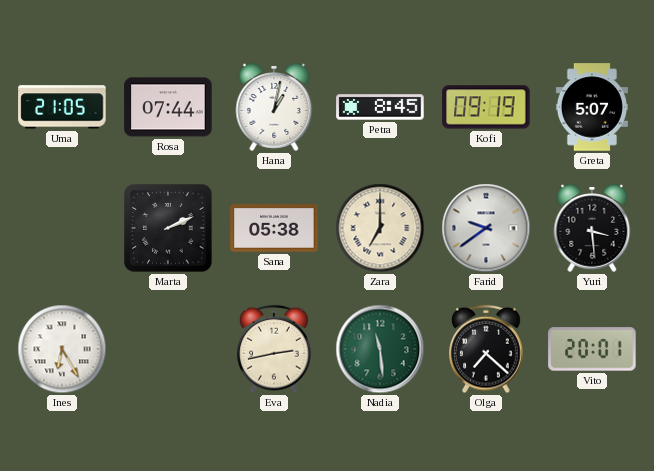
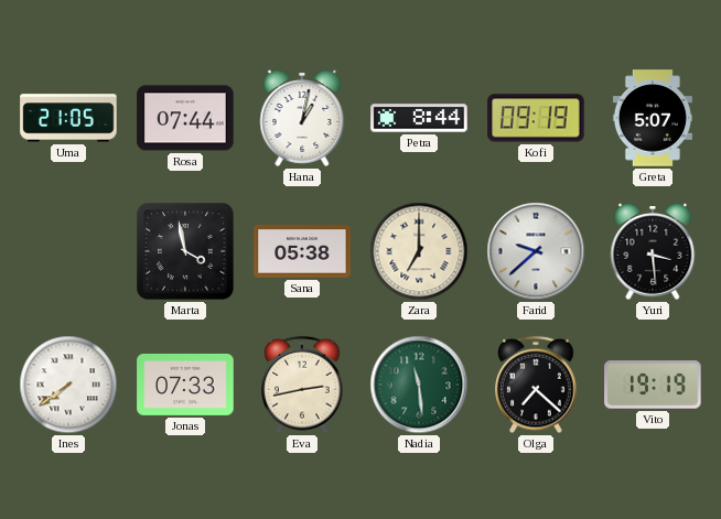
Petra: 8:45 -> 8:44 (419, 118)
Marta: 2:11 -> 3:58 (185, 251)
Farid: 9:39 -> 9:38 (536, 251)
Ines: 6:25 -> 7:39 (68, 385)
Jonas: none -> 07:33 (185, 385)
Vito: 20:01 -> 19:19 (653, 385)
